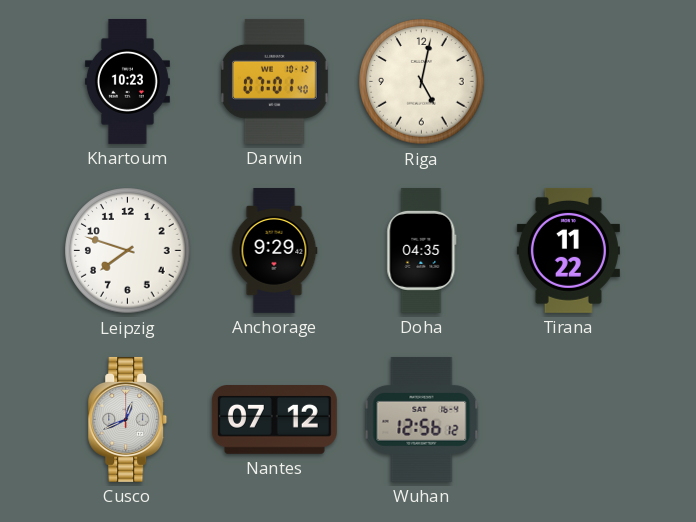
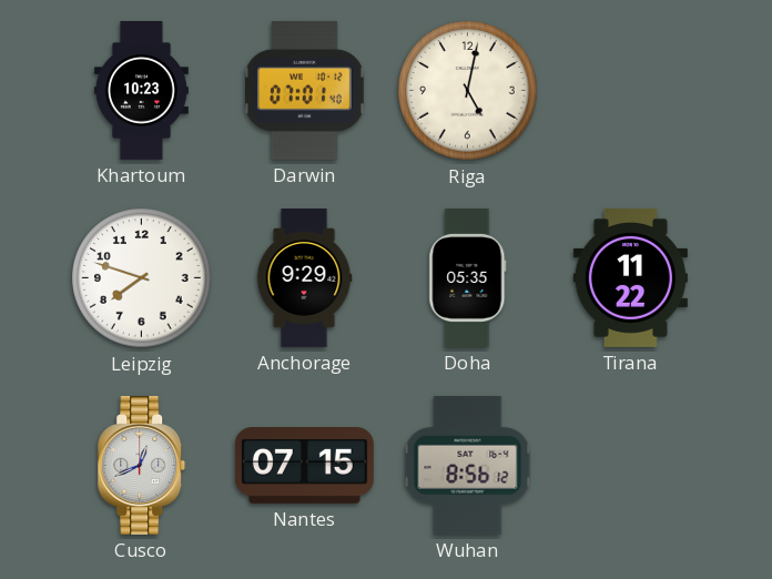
Doha: 04:35 -> 05:35 (468, 277)
Nantes: 07:12 -> 07:15 (304, 466)
Wuhan: 12:56 -> 8:56 (468, 465)
